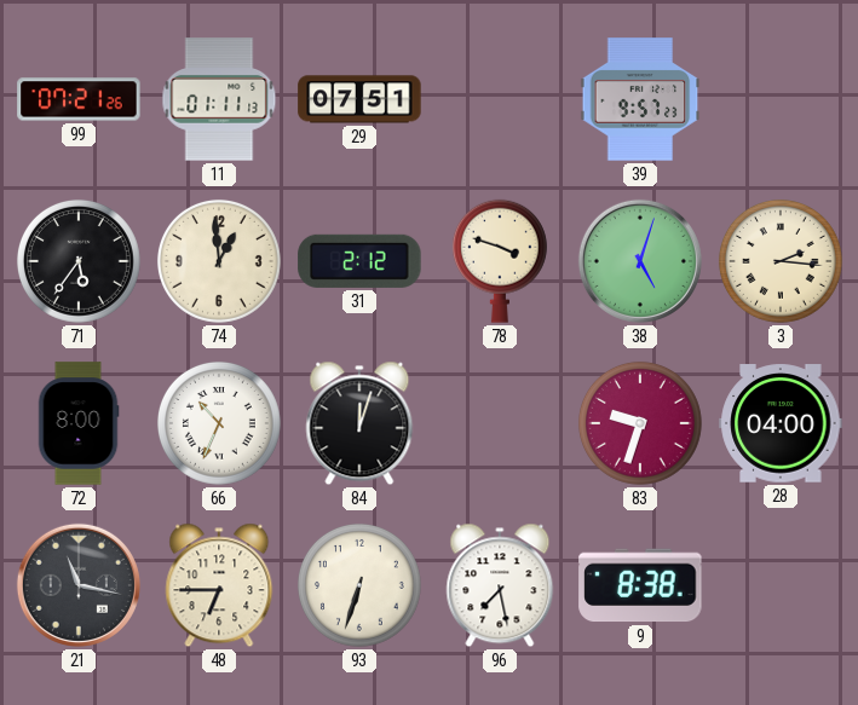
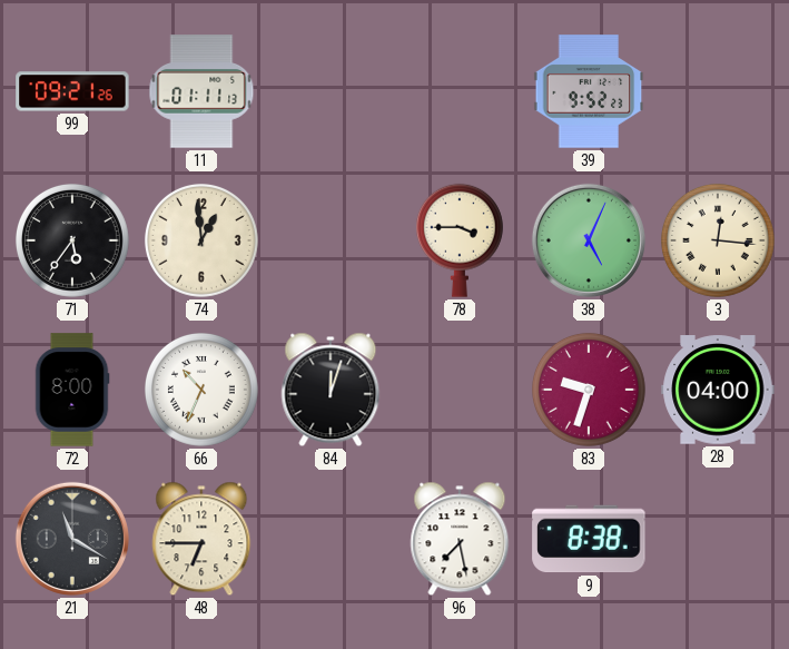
99: 07:21 -> 09:21 (72, 91)
29: 07:51 -> none (359, 99)
39: 9:57 -> 9:52 (589, 91)
31: 2:12 -> none (359, 261)
78: 3:48 -> 3:45 (460, 240)
38: 5:03 -> 5:04 (589, 240)
3: 2:16 -> 12:16 (718, 240)
21: 11:17 -> 11:20 (72, 539)
93: 6:33 -> none (359, 585)
